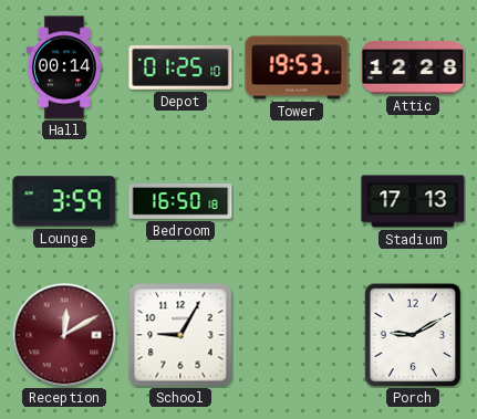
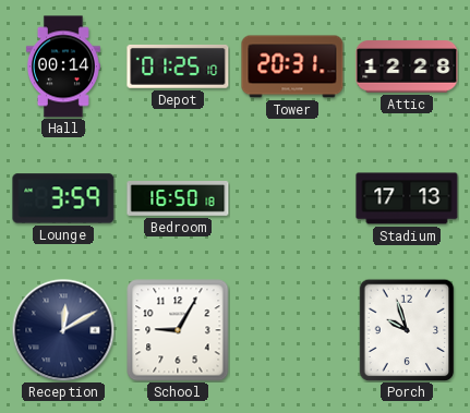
Tower: 19:53 -> 20:31 (292, 66)
Reception dial: burgundy -> navy (63, 330)
Porch: 9:10 -> 9:57 (407, 330)
